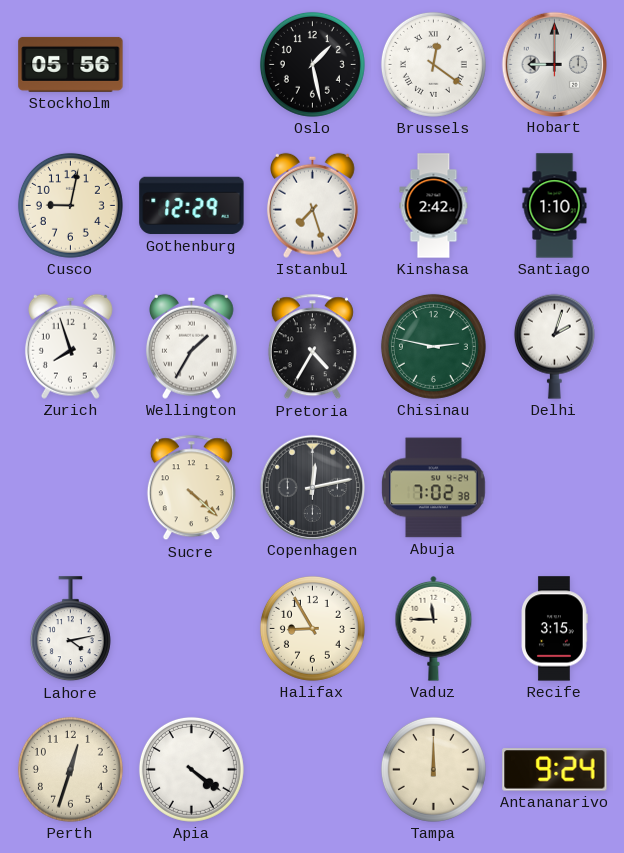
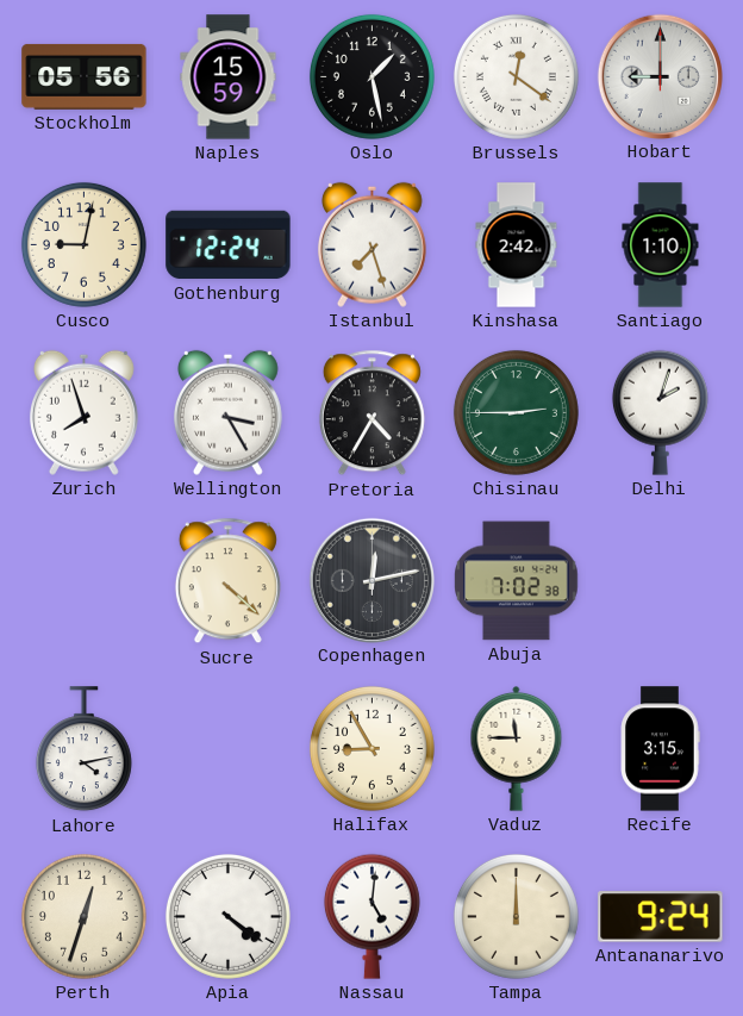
Naples: none -> 15:59 (229, 77)
Gothenburg: 12:29 -> 12:24 (229, 245)
Wellington: 1:35 -> 3:25 (227, 412)
Chisinau: 2:47 -> 2:45 (516, 412)
Nassau: none -> 5:01 (371, 916)
